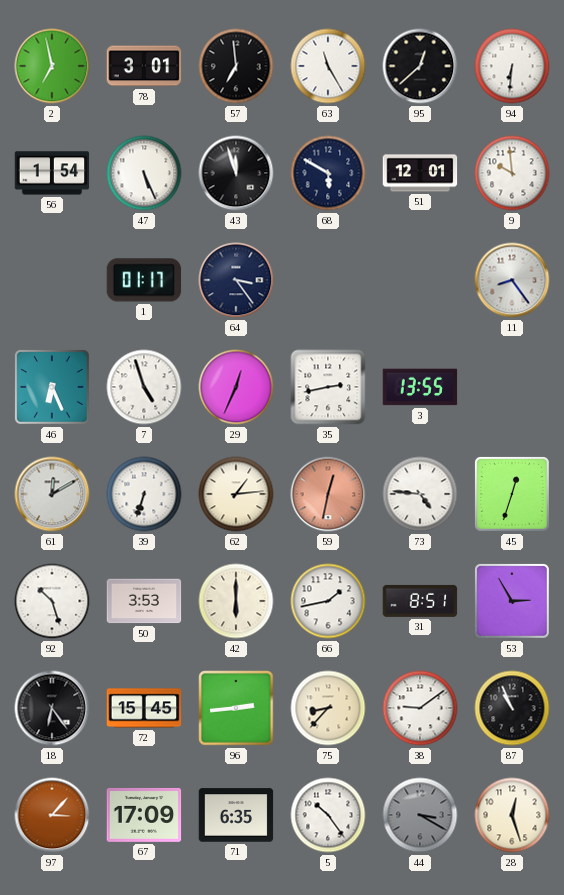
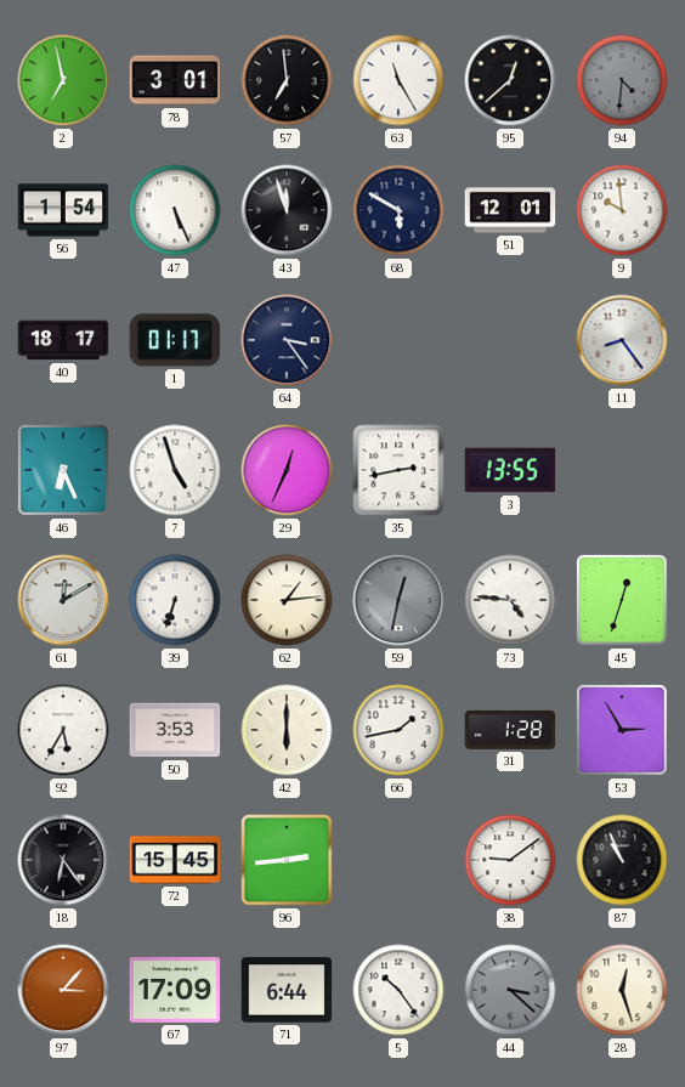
94: 6:31 -> 4:31 (622, 80)
94 dial: white -> grey (622, 80)
40: none -> 18:17 (63, 340)
59 dial: salmon -> grey (398, 600)
92: 10:27 -> 5:35 (63, 730)
31: 8:51 -> 1:28 (510, 730)
75: 8:37 -> none (328, 708)
71: 6:35 -> 6:44 (287, 990)
44: 3:20 -> 3:22 (510, 990)
